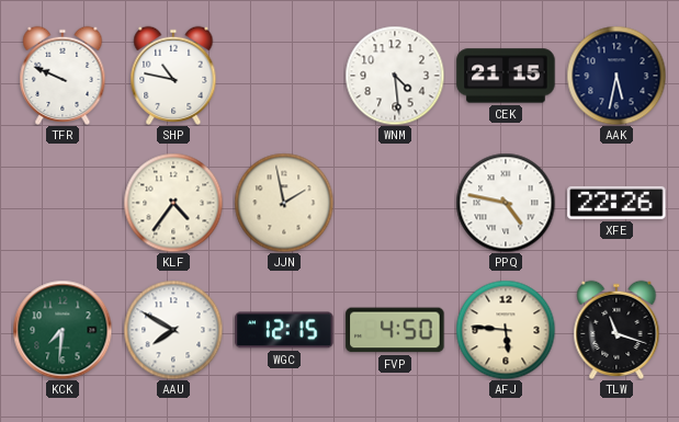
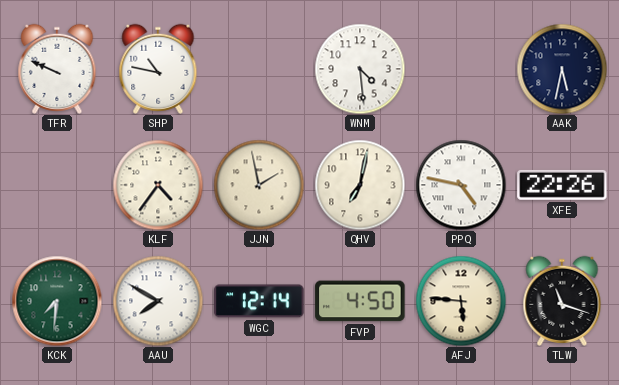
CEK: 21:15 -> none (506, 76)
QHV: none -> 7:02 (360, 185)
WGC: 12:15 -> 12:14 (259, 301)
